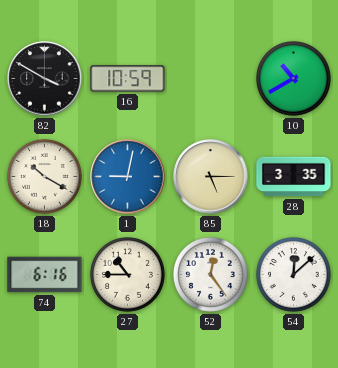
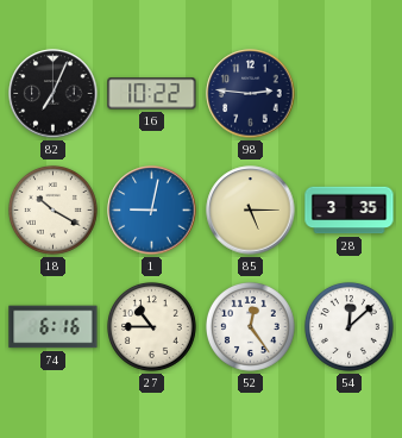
82: 3:50 -> 7:04 (54, 94)
16: 10:59 -> 10:22 (152, 94)
98: none -> 2:46 (251, 94)
10: 10:40 -> none (294, 79)
